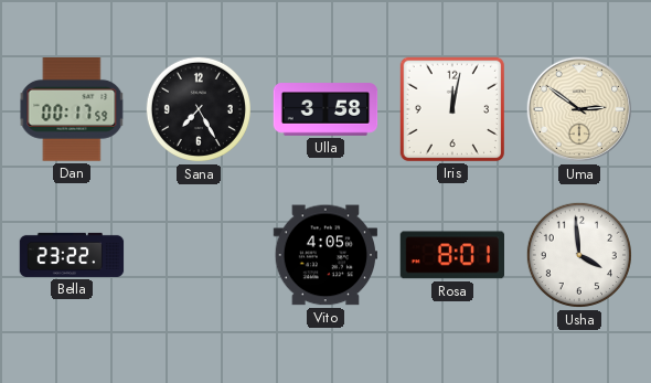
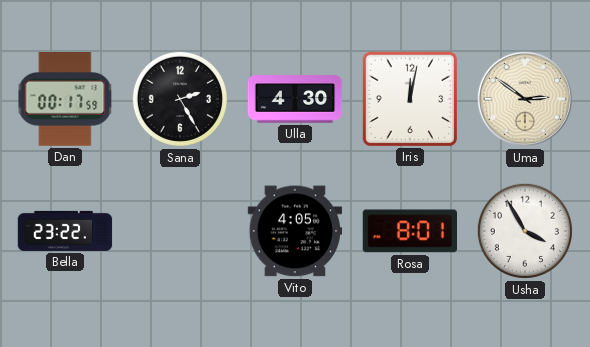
Sana: 7:25 -> 2:25 (180, 99)
Ulla: 3:58 -> 4:30 (295, 99)
Usha: 3:59 -> 3:55 (525, 231)
